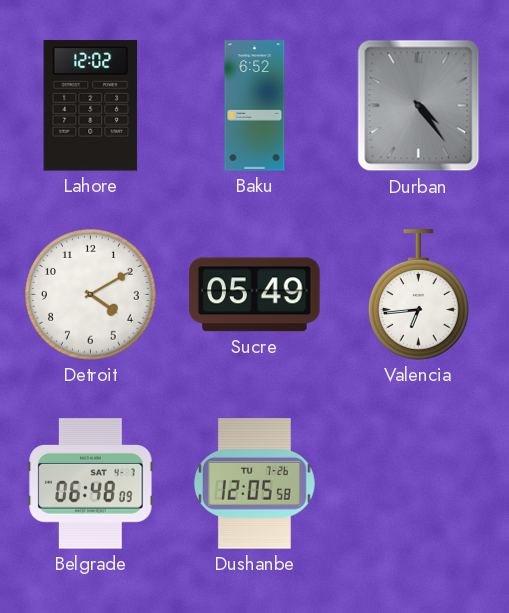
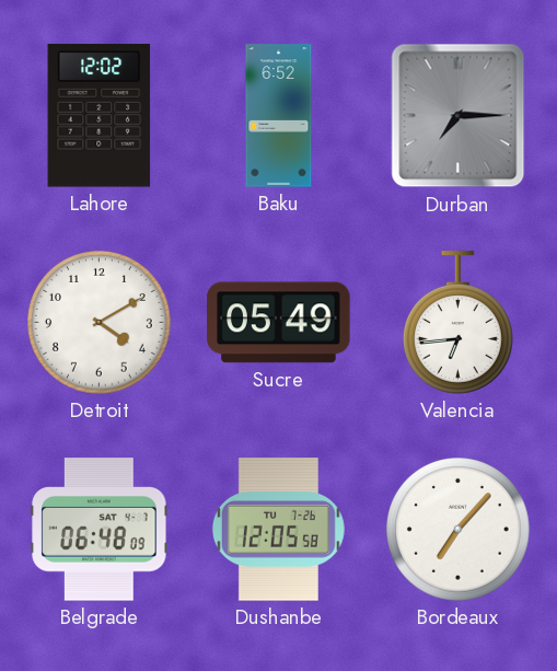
Durban: 4:24 -> 7:15 (459, 116)
Bordeaux: none -> 7:07 (459, 530)
